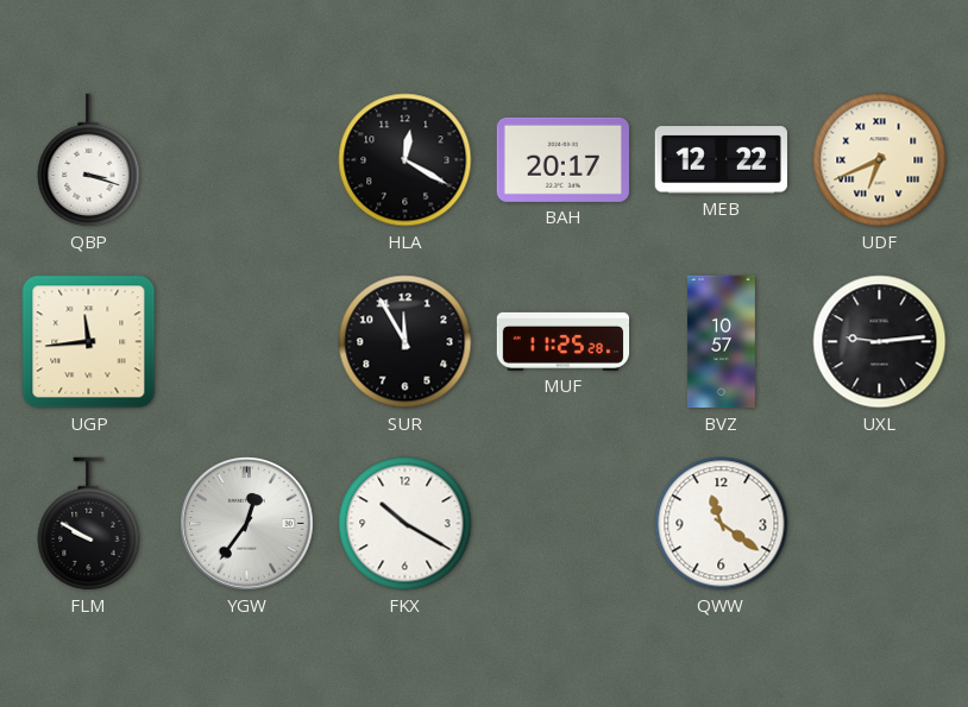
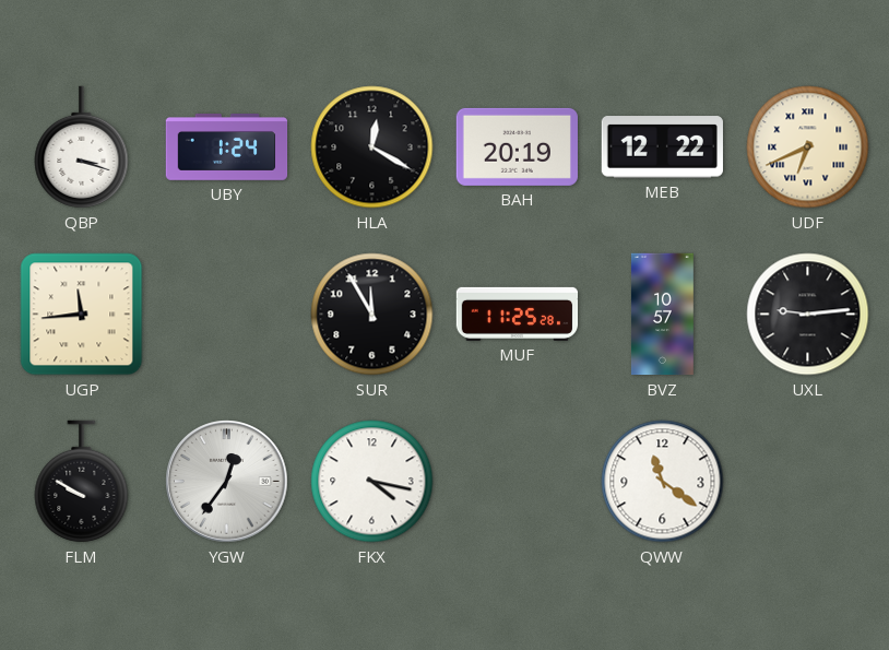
UBY: none -> 1:24 (227, 147)
BAH: 20:17 -> 20:19 (517, 146)
FKX: 10:20 -> 4:17 (372, 482)
